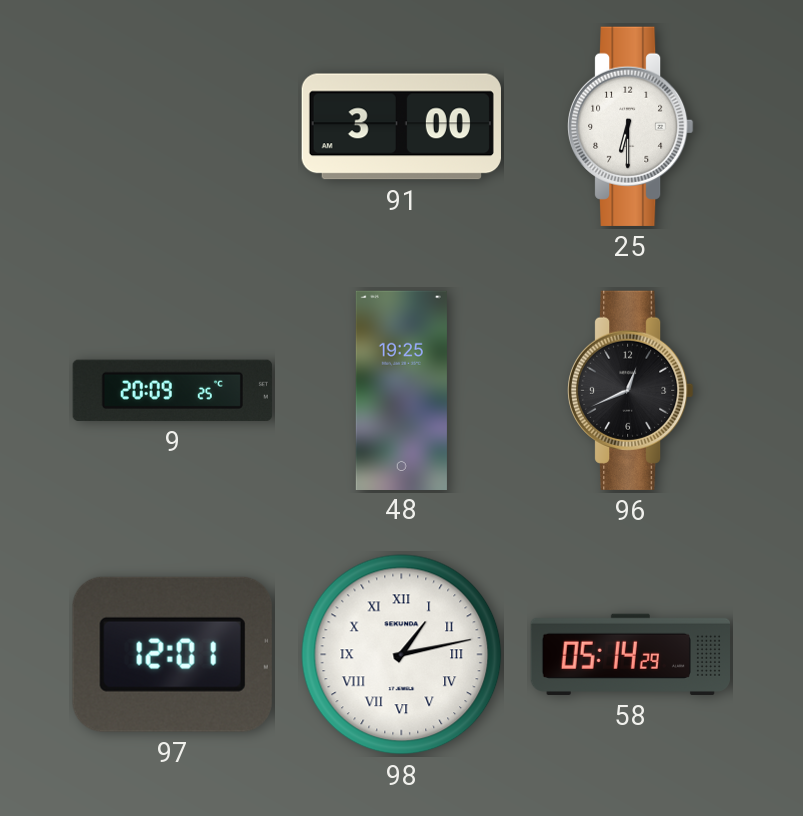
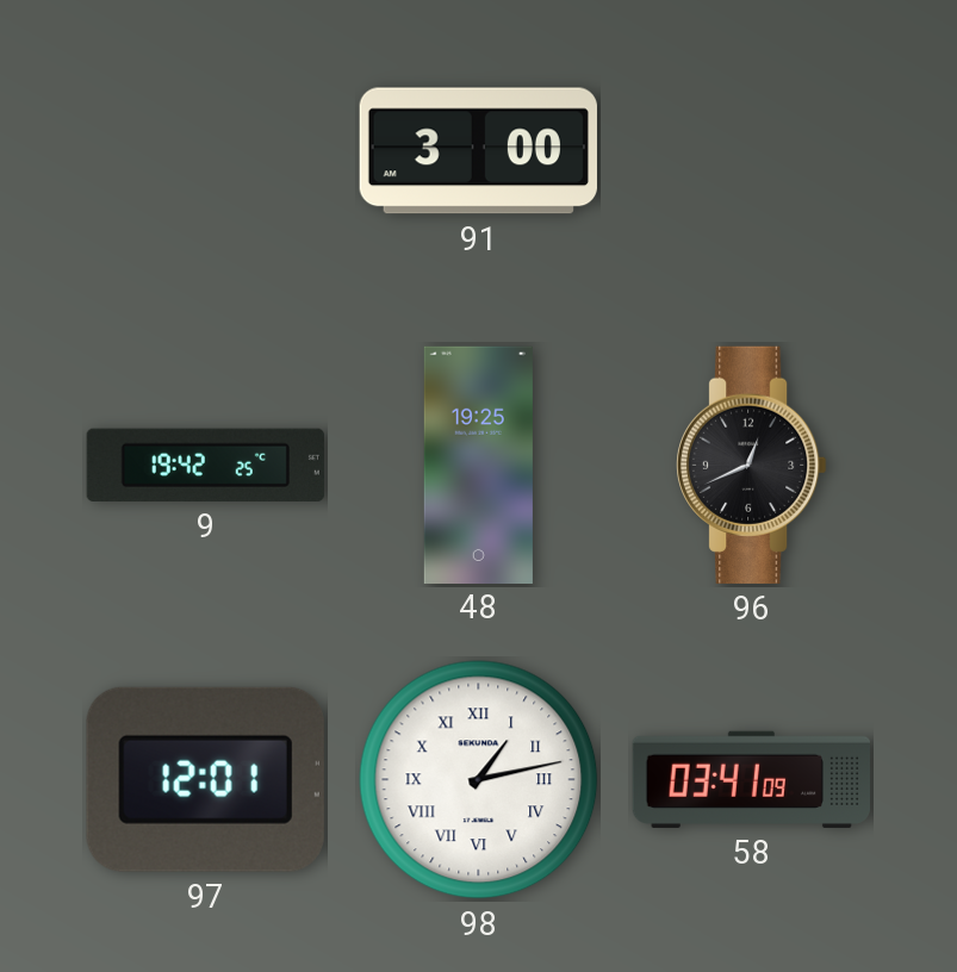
25: 6:30 -> none (631, 126)
9: 20:09 -> 19:42 (205, 465)
58: 05:14 -> 03:41 (751, 779)
